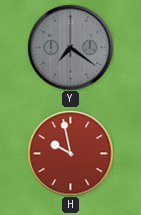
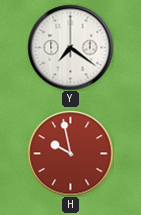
Y dial: grey -> white (70, 47)
